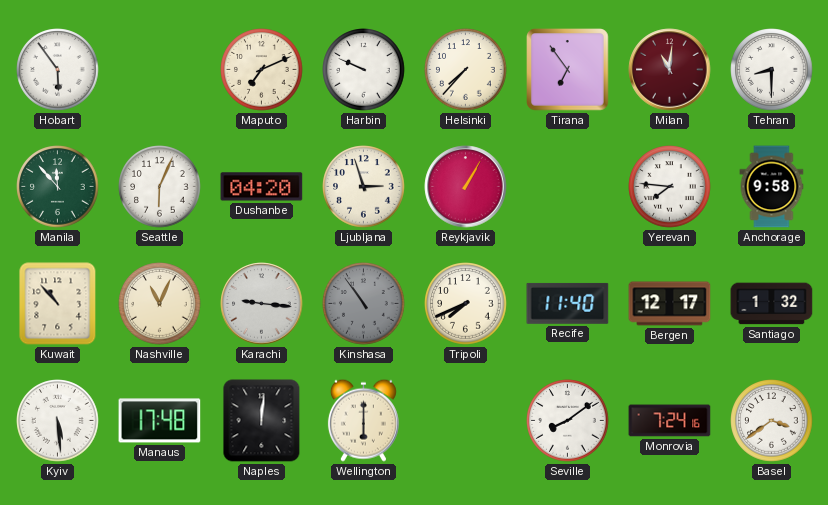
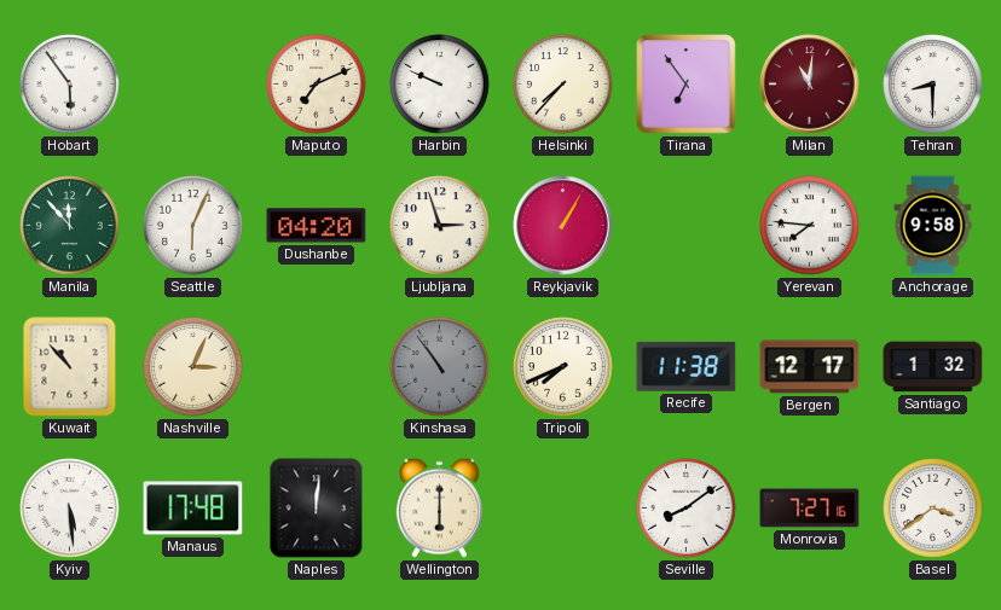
Nashville: 11:04 -> 3:04 (193, 367)
Karachi: 9:16 -> none (262, 304)
Recife: 11:40 -> 11:38 (687, 366)
Monrovia: 7:24 -> 7:27 (810, 509)
